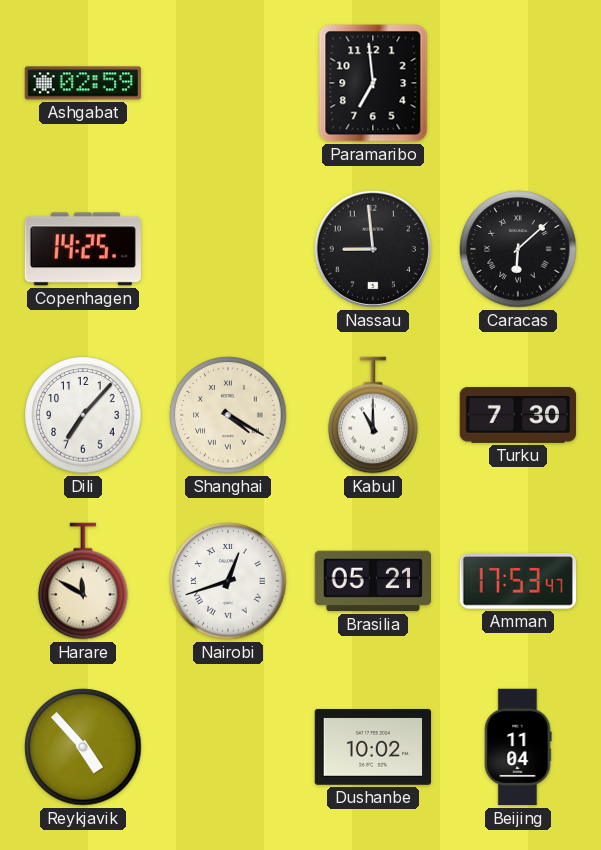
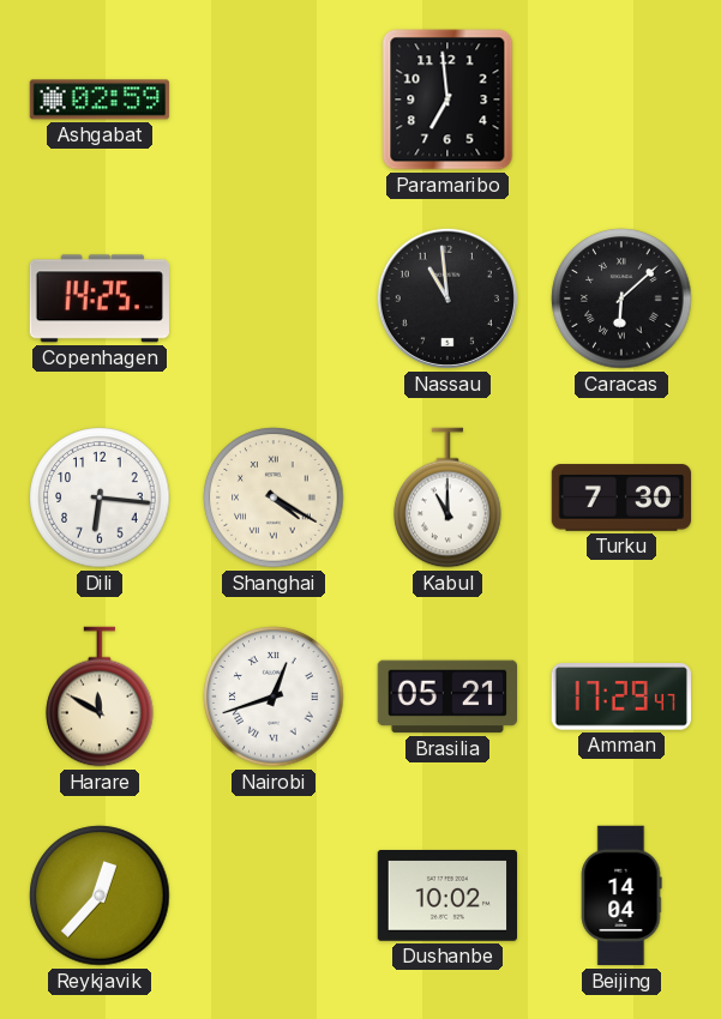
Nassau: 8:59 -> 10:59 (447, 299)
Dili: 7:07 -> 6:16 (100, 498)
Amman: 17:53 -> 17:29 (620, 697)
Reykjavik: 4:53 -> 12:37 (100, 896)
Beijing: 11:04 -> 14:04 (621, 896)
